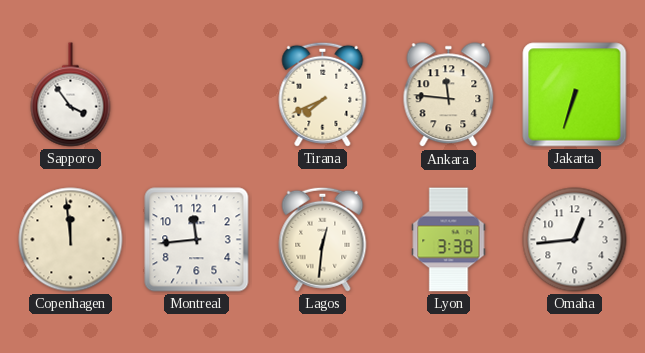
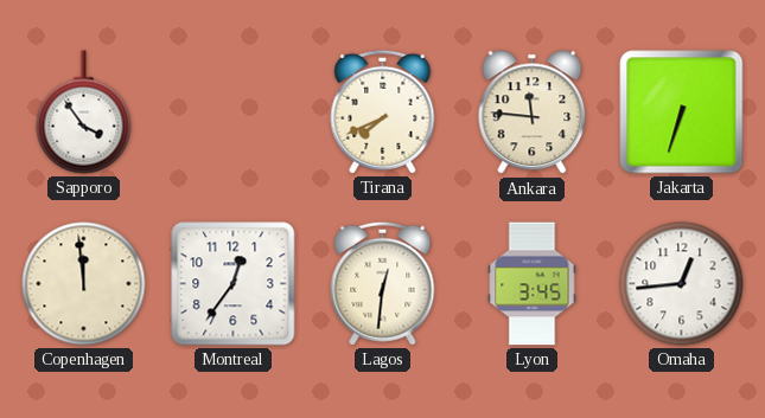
Montreal: 11:44 -> 12:36 (234, 284)
Lyon: 3:38 -> 3:45 (533, 284)
